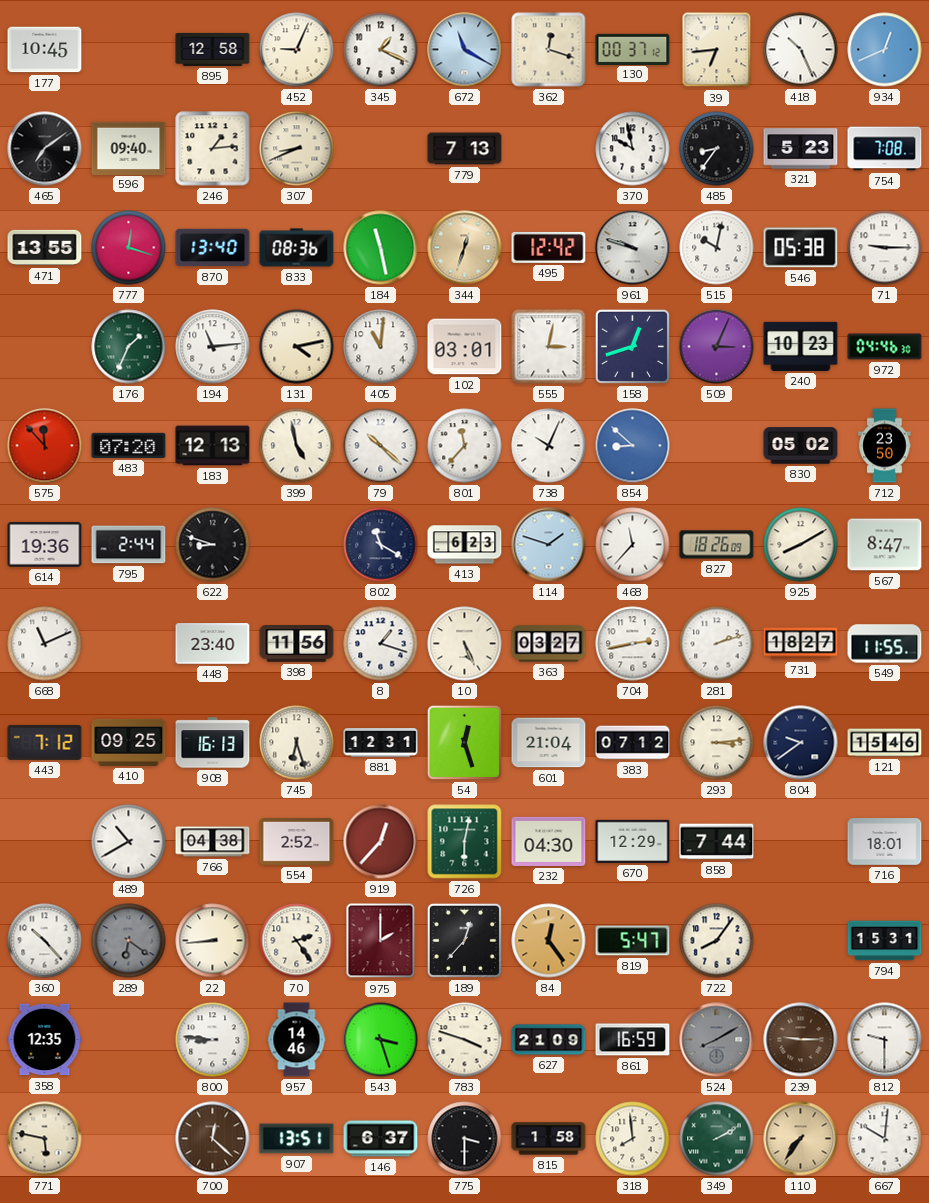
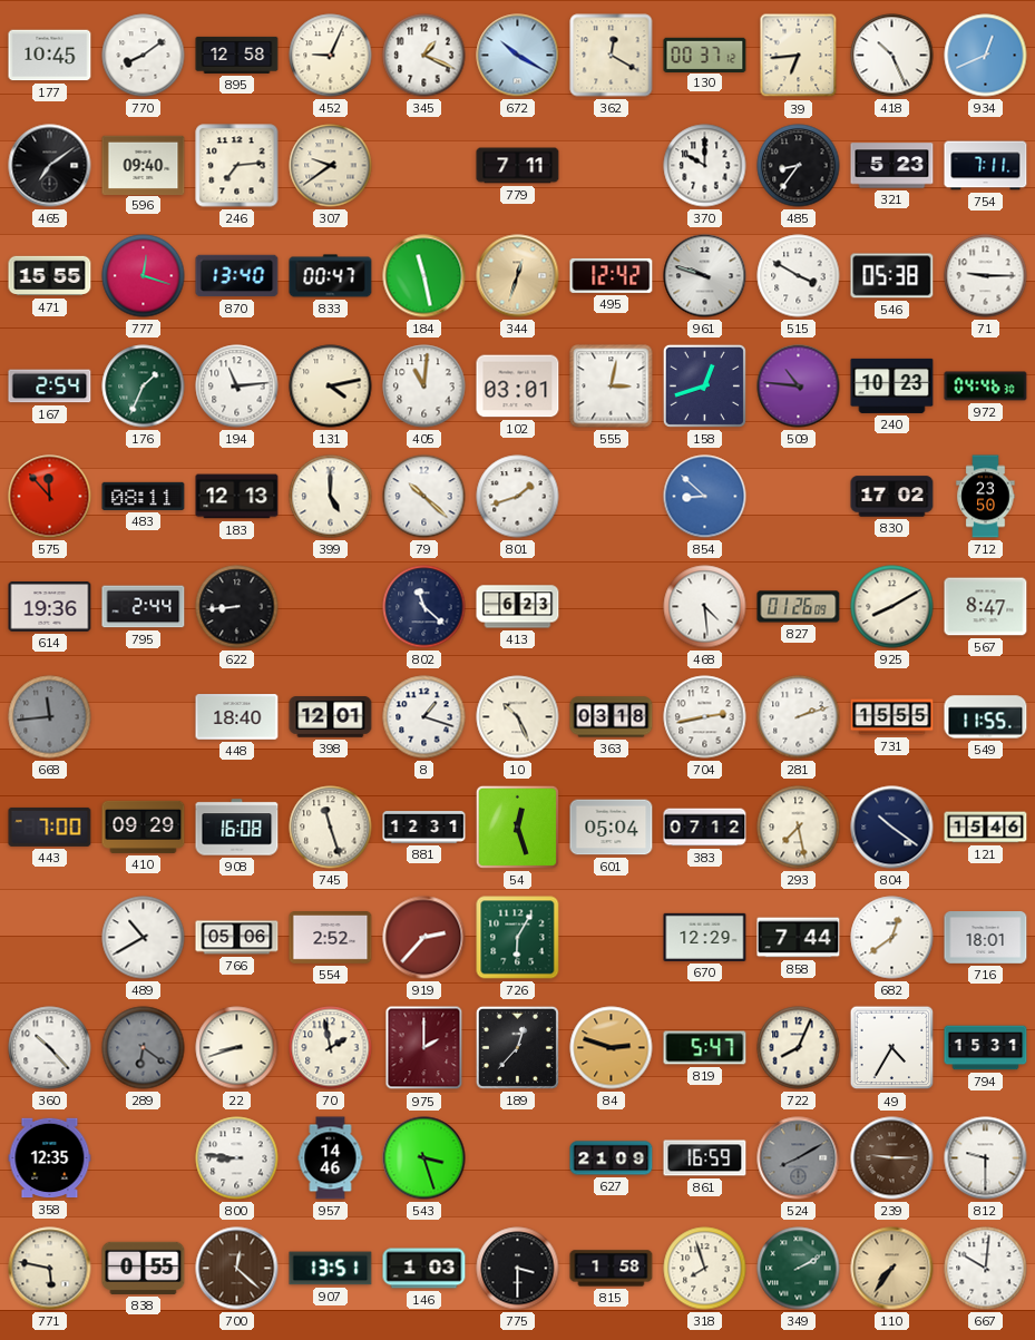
770: none -> 8:09 (144, 56)
672: 11:20 -> 10:20 (518, 56)
362: 12:18 -> 12:20 (612, 56)
246: 1:14 -> 7:14 (237, 166)
307: 8:41 -> 9:39 (331, 166)
779: 7:13 -> 7:11 (518, 166)
370: 9:58 -> 10:00 (705, 166)
754: 7:08 -> 7:11 (986, 166)
471: 13:55 -> 15:55 (50, 276)
833: 08:36 -> 00:47 (331, 276)
515: 10:02 -> 3:50 (799, 276)
167: none -> 2:54 (50, 387)
509: 3:04 -> 10:46 (799, 387)
483: 07:20 -> 08:11 (144, 496)
399: 4:58 -> 5:00 (331, 497)
801: 11:37 -> 1:42 (518, 497)
738: 10:04 -> none (549, 446)
830: 05:02 -> 17:02 (892, 497)
622: 8:48 -> 8:44 (237, 607)
802: 11:20 -> 11:22 (424, 607)
114: 1:48 -> none (549, 545)
468: 11:37 -> 4:29 (705, 607)
827: 18:26 -> 01:26 (799, 607)
668: 11:11 -> 11:44 (50, 717)
668 dial: white -> grey (50, 717)
448: 23:40 -> 18:40 (237, 717)
398: 11:56 -> 12:01 (331, 717)
10: 5:26 -> 10:26 (518, 717)
363: 03:27 -> 03:18 (612, 717)
731: 18:27 -> 15:55 (892, 717)
443: 7:12 -> 7:00 (50, 827)
410: 09:25 -> 09:29 (144, 827)
908: 16:13 -> 16:08 (237, 828)
745: 6:27 -> 11:27 (331, 828)
601: 21:04 -> 05:04 (612, 828)
293: 3:14 -> 7:28 (799, 828)
804: 9:39 -> 10:21 (892, 828)
766: 04:38 -> 05:06 (237, 938)
919: 12:37 -> 2:37 (424, 938)
726: 6:02 -> 6:05 (518, 938)
232: 04:30 -> none (549, 841)
682: none -> 12:39 (892, 938)
22: 8:44 -> 8:42 (237, 1048)
70: 2:24 -> 1:58 (331, 1048)
84: 12:24 -> 2:48 (612, 1048)
722: 8:06 -> 8:04 (799, 1048)
49: none -> 4:35 (892, 1048)
783: 3:48 -> none (465, 1040)
838: none -> 0:55 (144, 1268)
146: 6:37 -> 1:03 (424, 1269)
318: 7:59 -> 7:57 (705, 1269)
